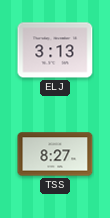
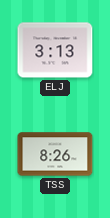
TSS: 8:27 -> 8:26 (55, 154)
